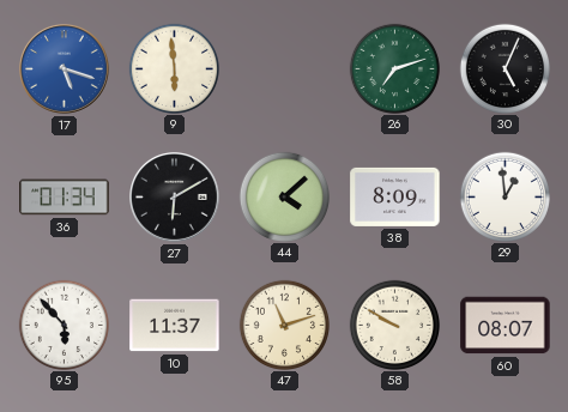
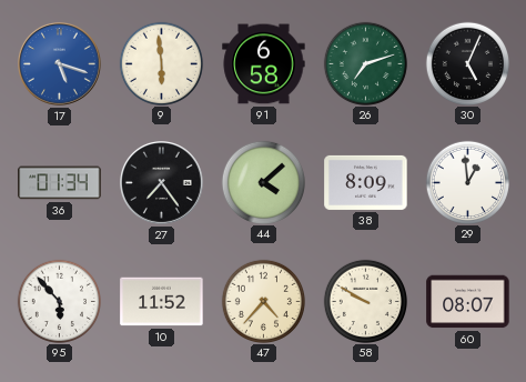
91: none -> 6:58 (264, 64)
27: 6:10 -> 7:24 (162, 183)
10: 11:37 -> 11:52 (162, 302)
47: 11:12 -> 4:37 (263, 301)
